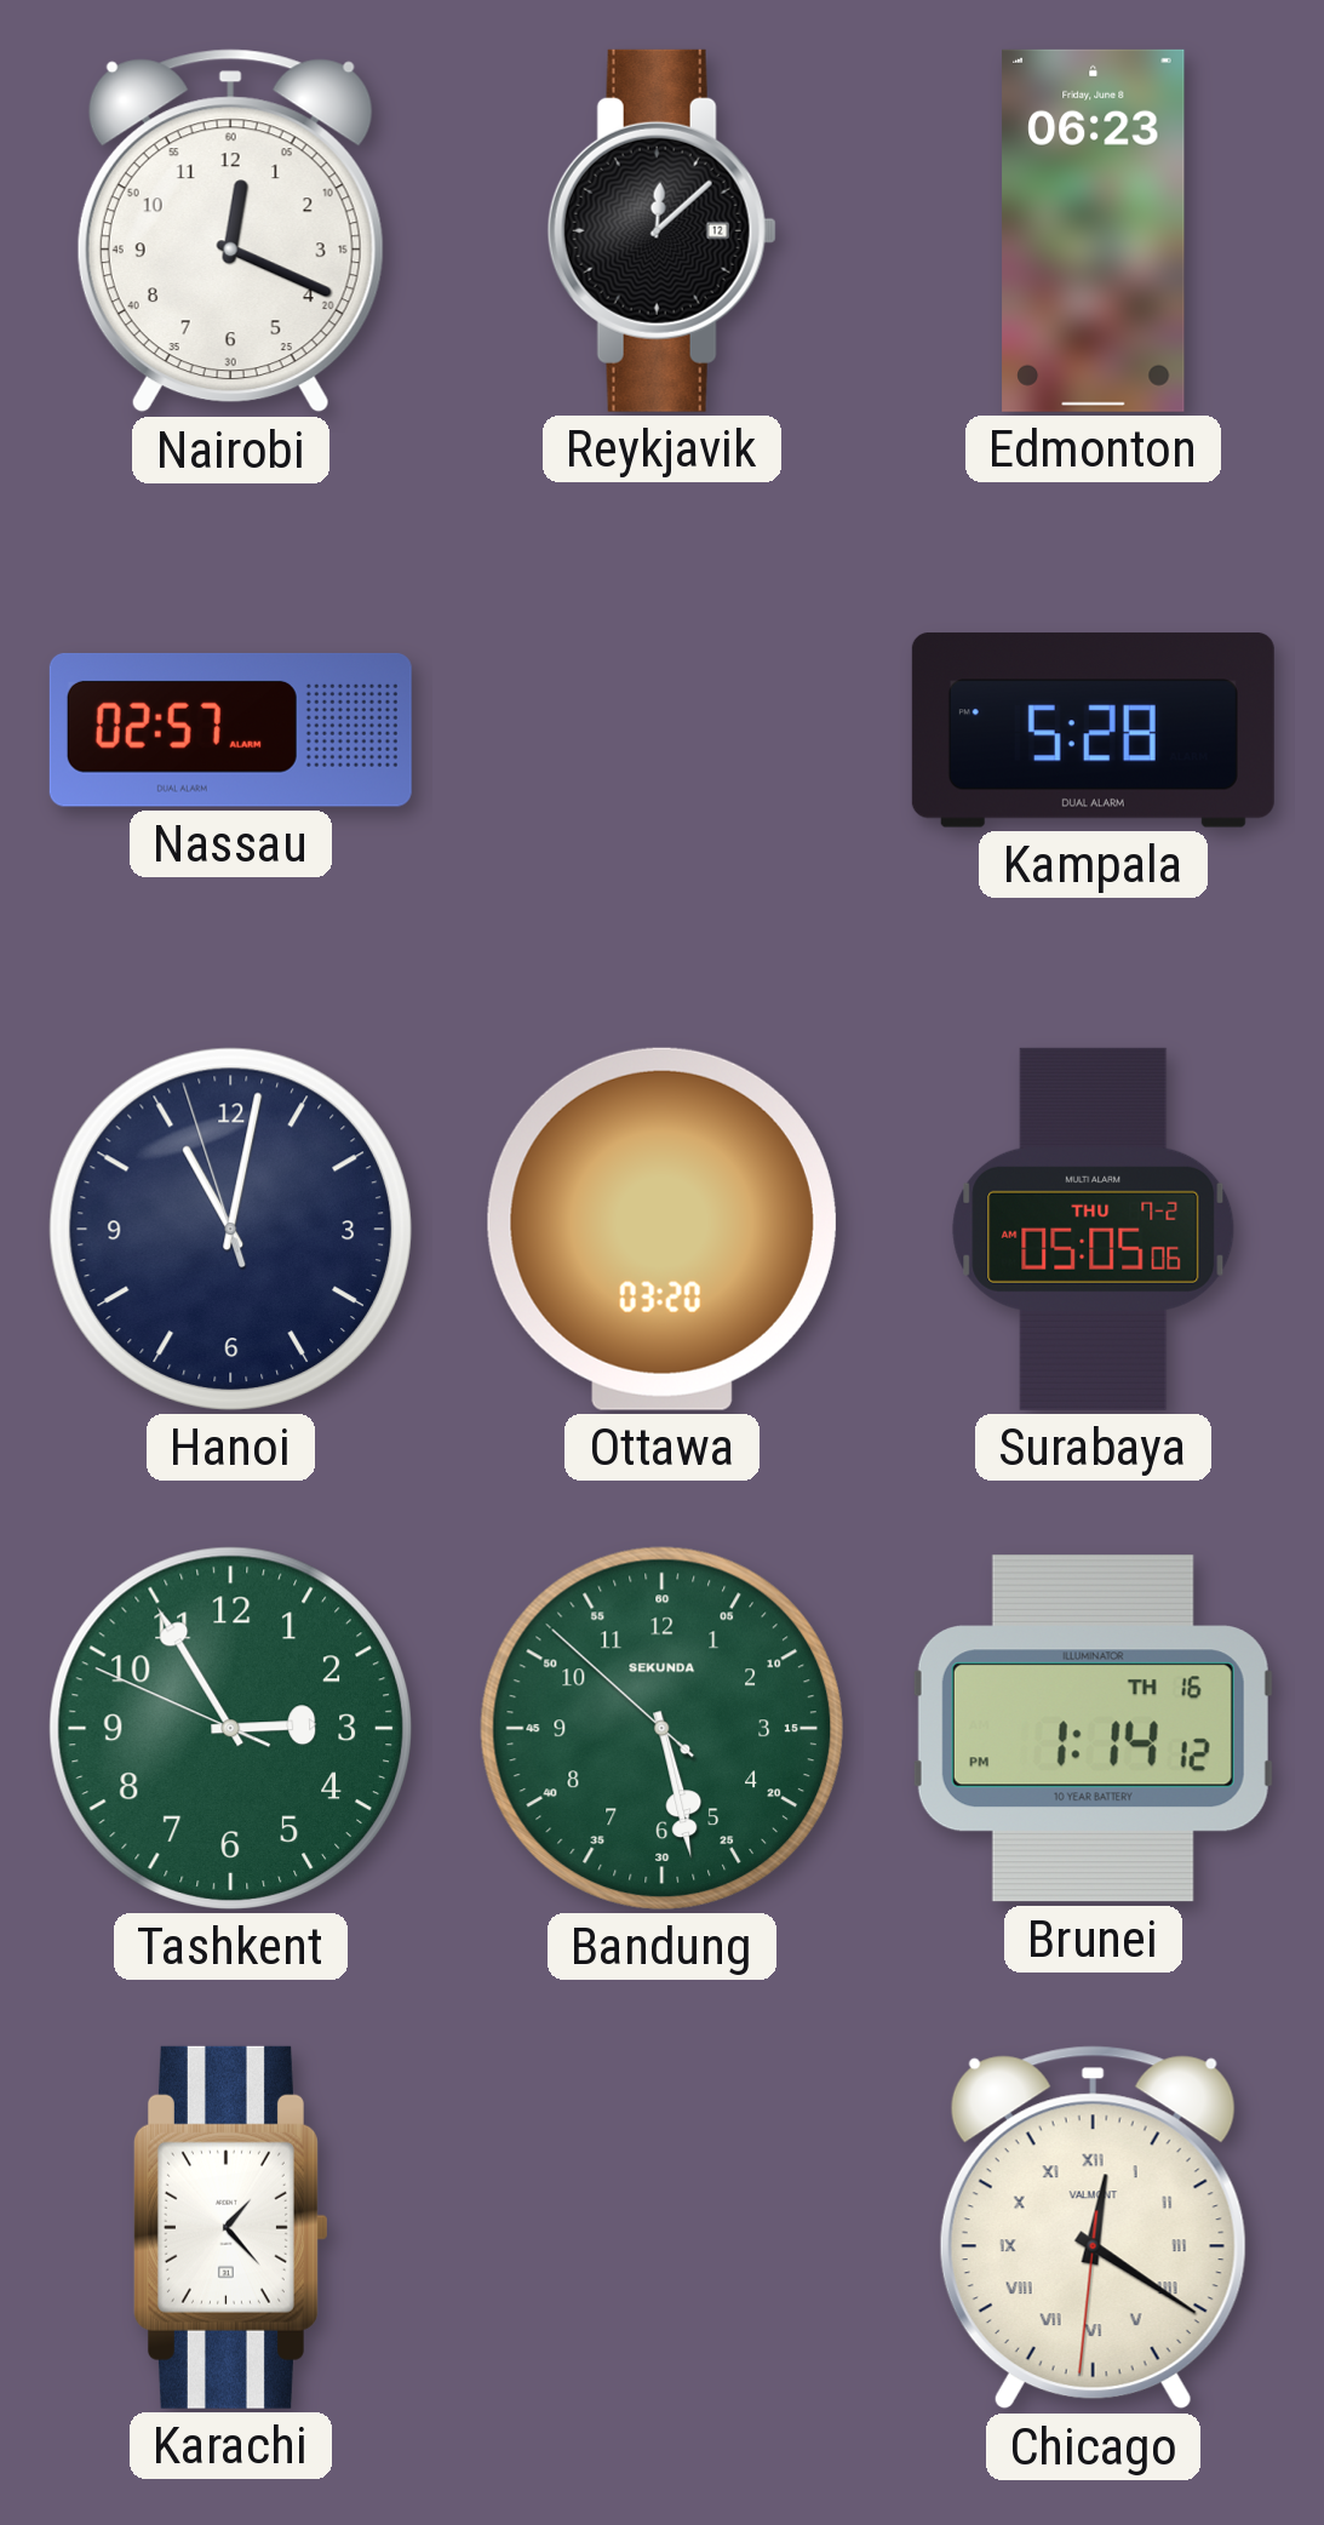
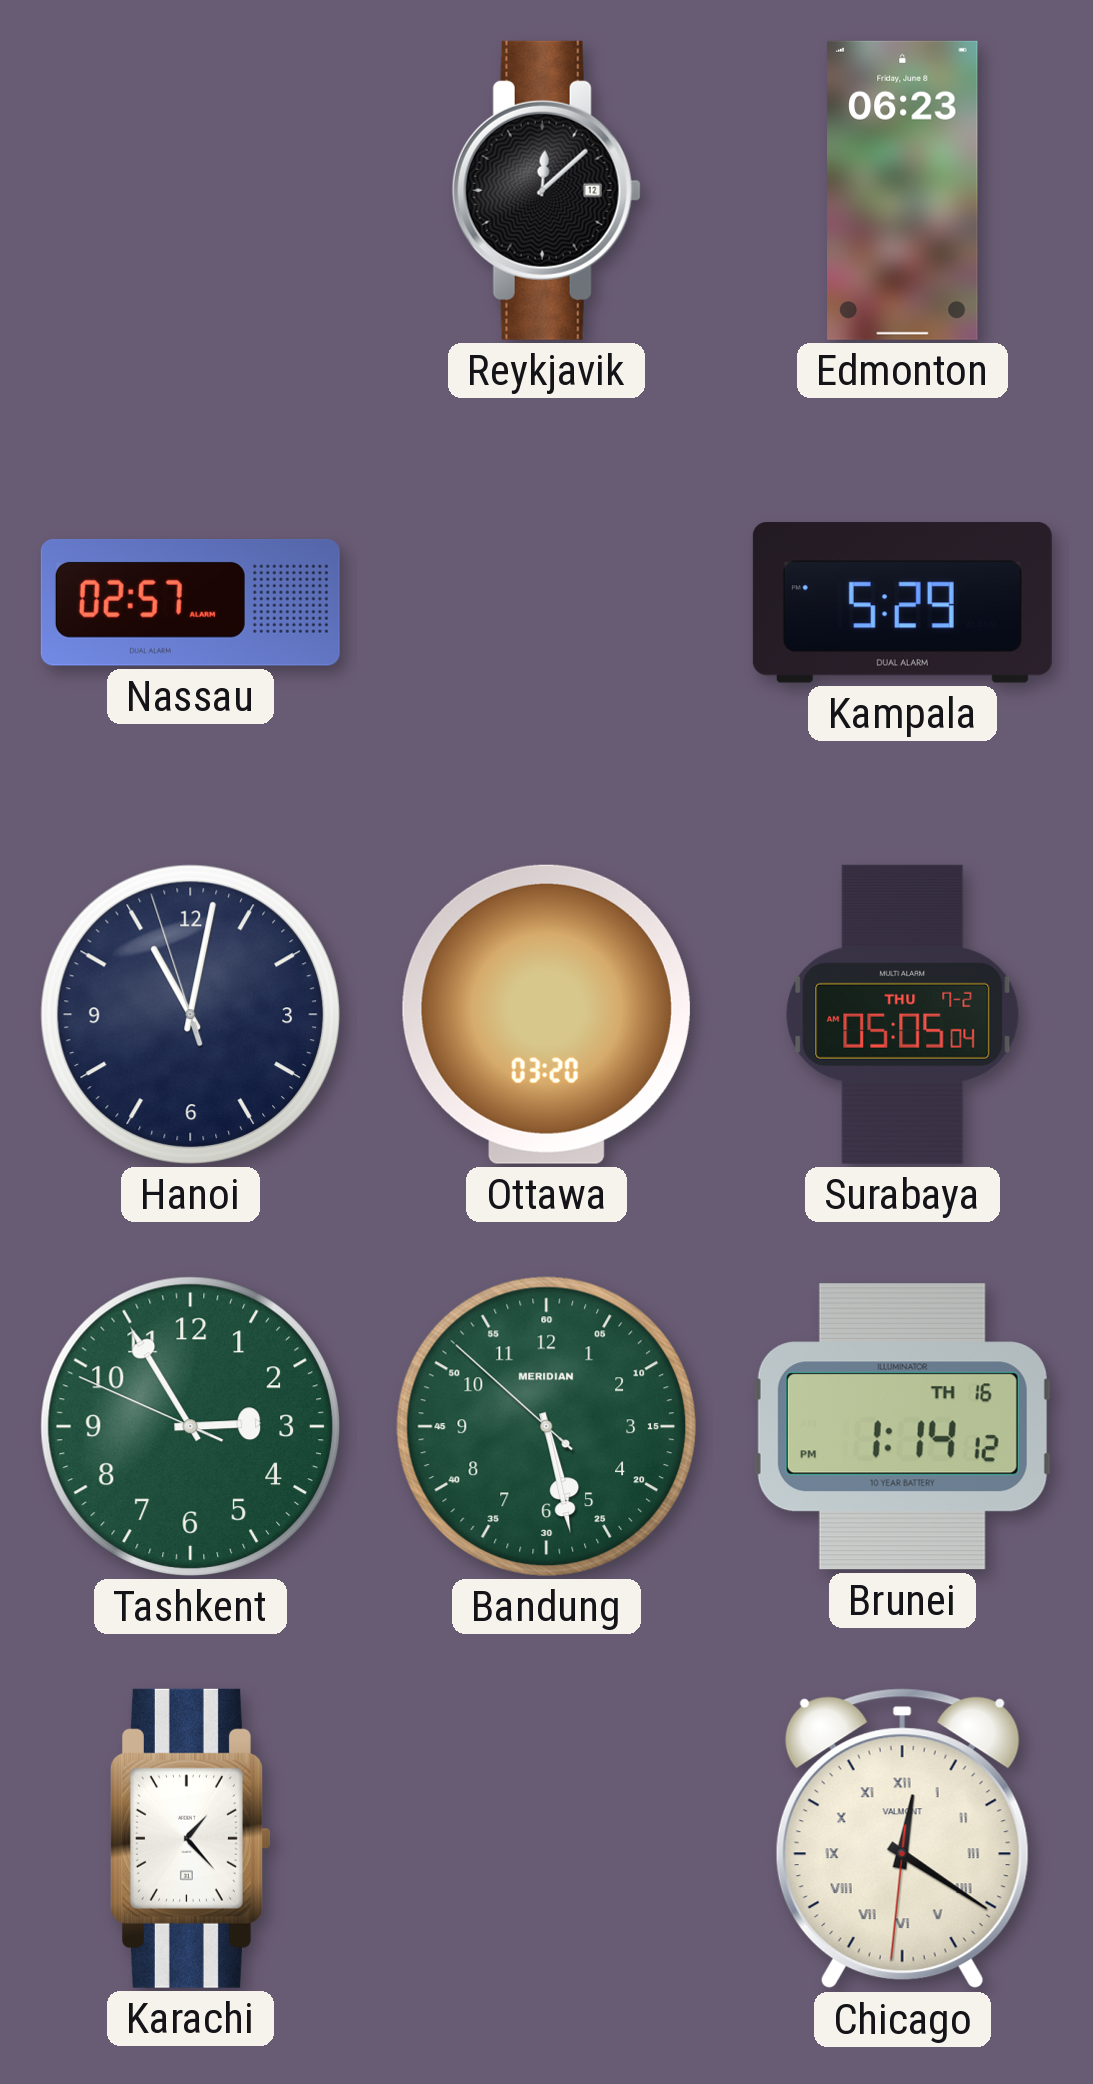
Nairobi: 12:19 -> none (230, 231)
Kampala: 5:28 -> 5:29 (902, 603)
Surabaya: 05:05:06 -> 05:05:04 (903, 1014)
Bandung brand: SEKUNDA -> MERIDIAN (546, 1426)
